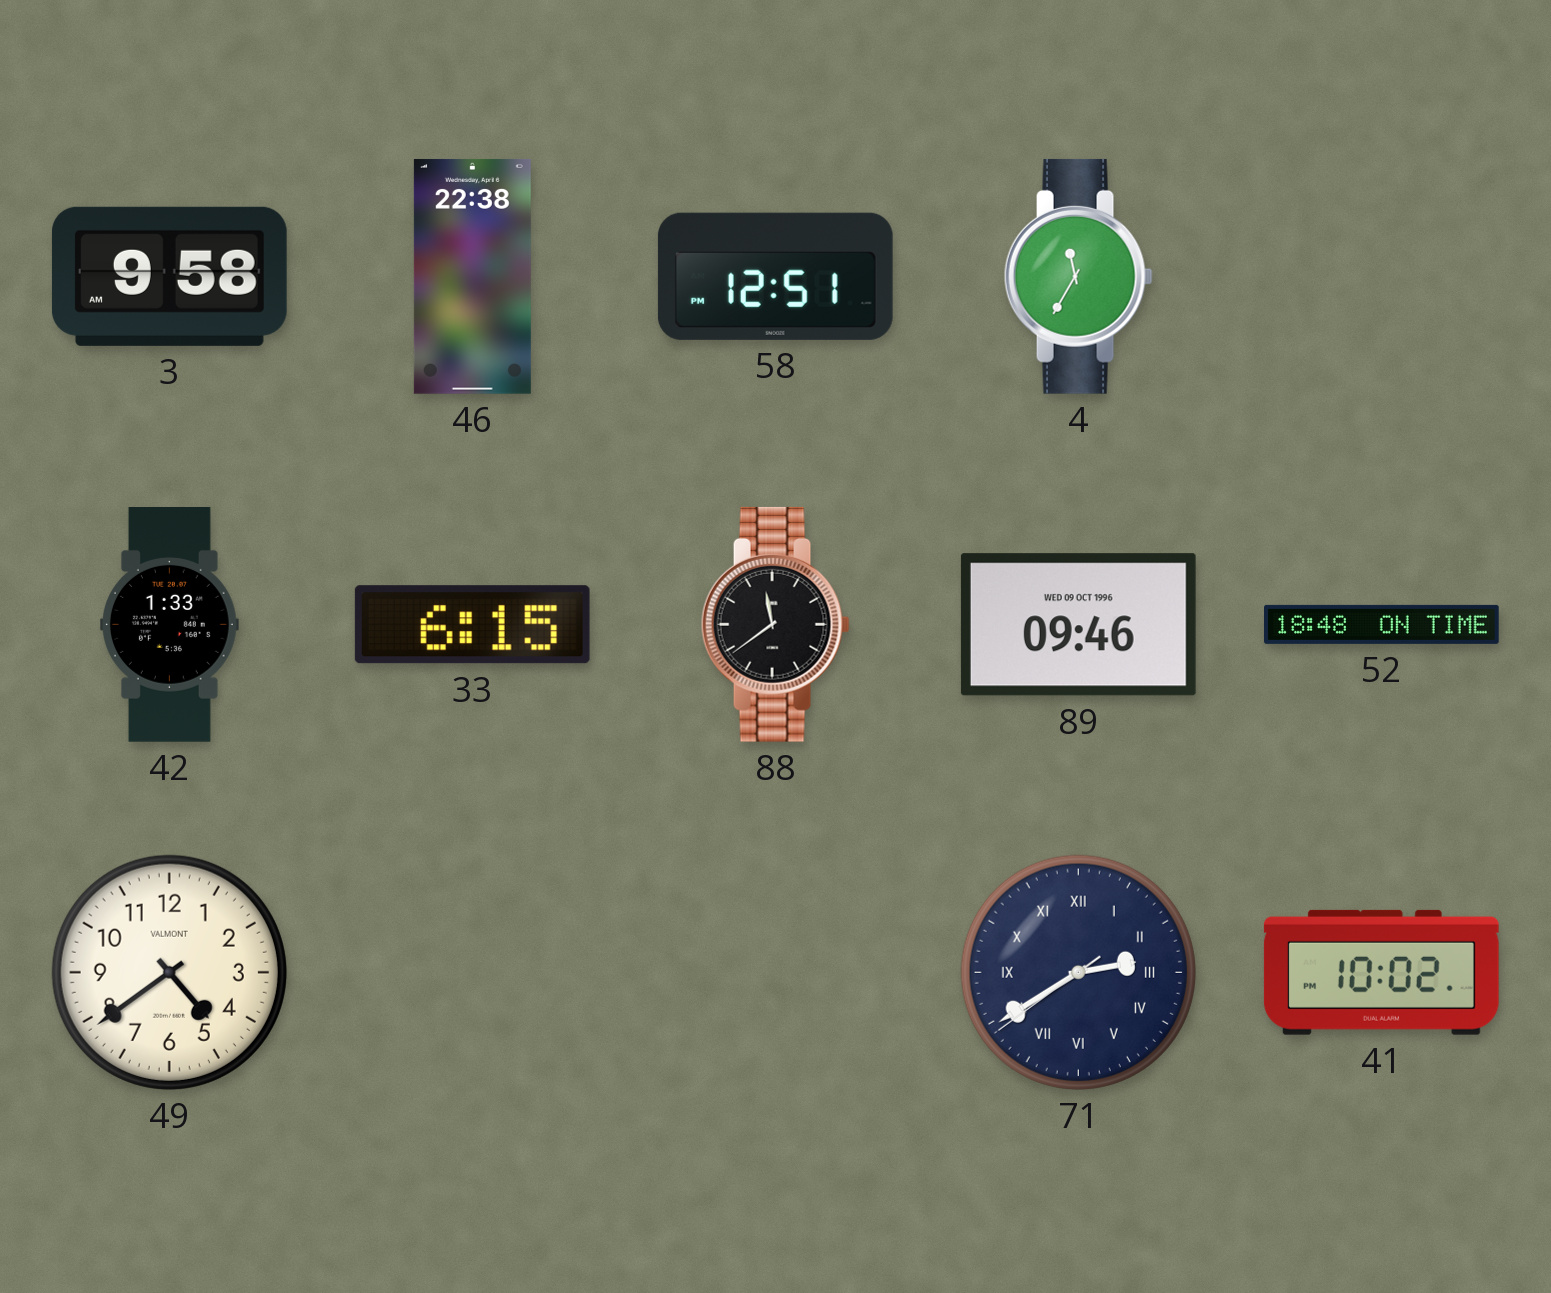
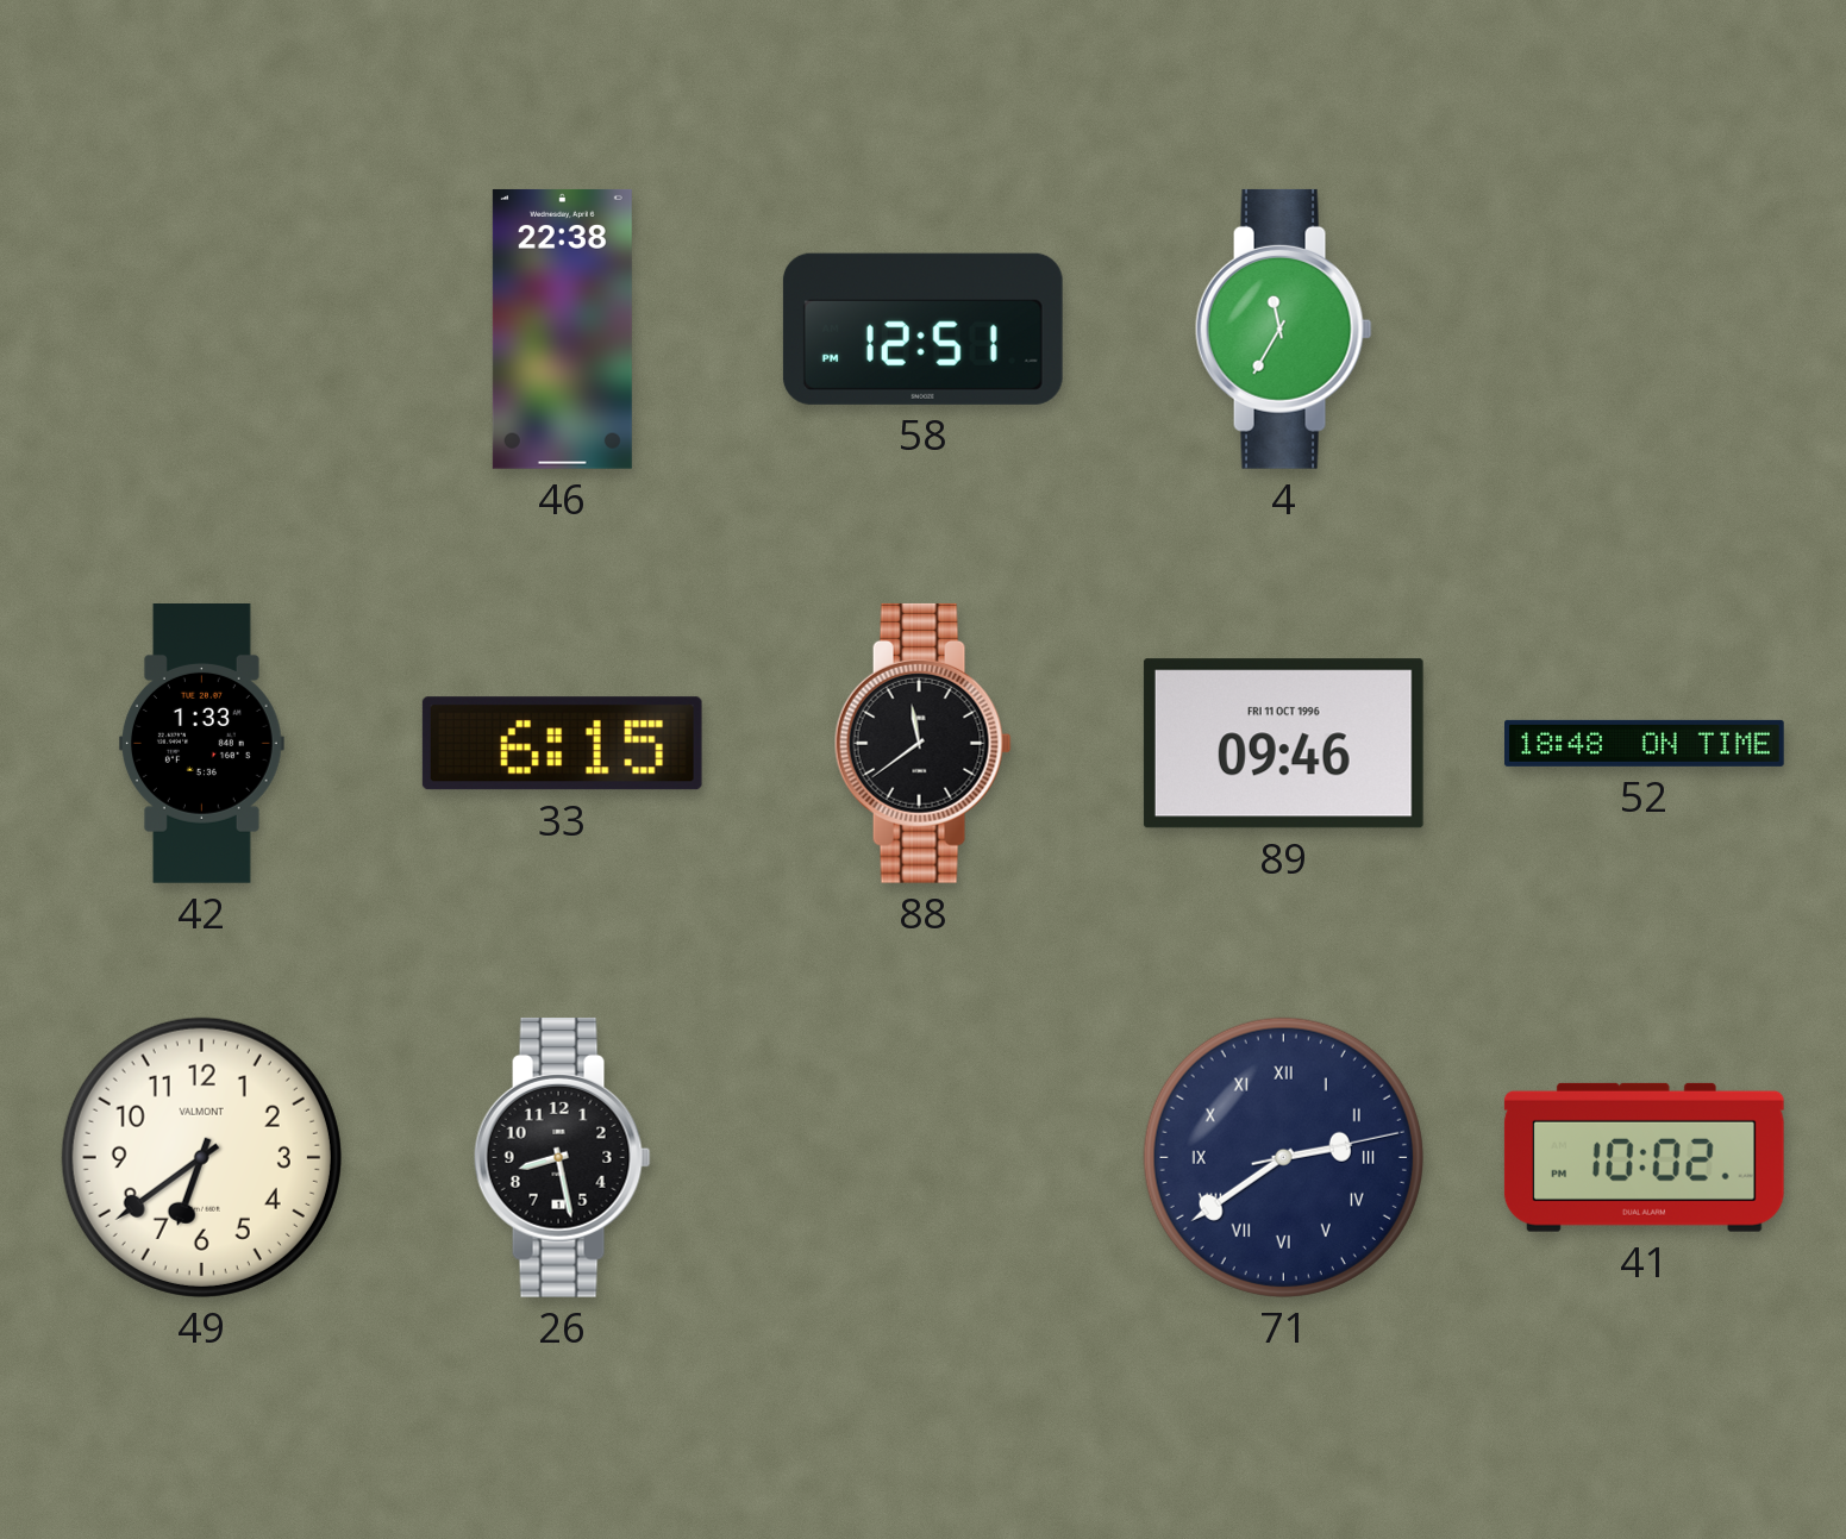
3: 9:58 -> none (169, 276)
89 date: WED 09 OCT 1996 -> FRI 11 OCT 1996 (1283, 744)
49: 4:39 -> 6:39 (201, 1157)
26: none -> 8:28 (562, 1157)
71: 2:39:39 -> 2:39:13 (1283, 1157)
